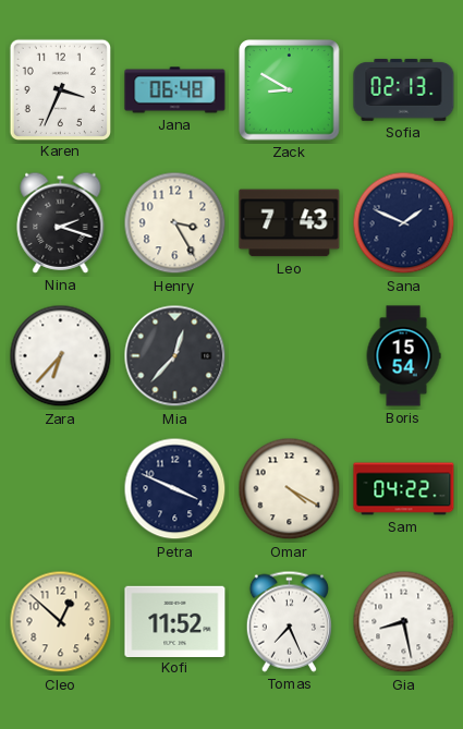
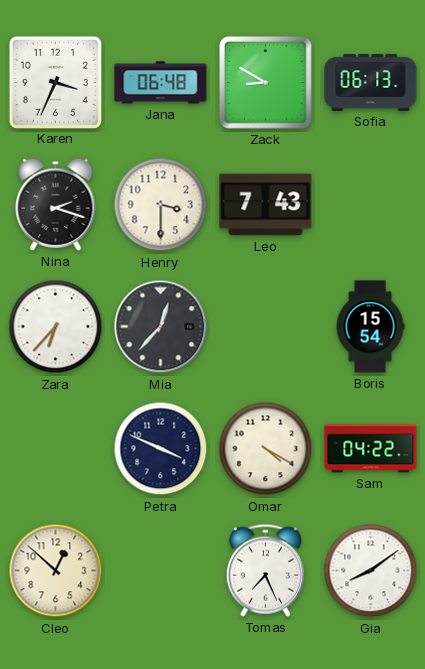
Sofia: 02:13 -> 06:13 (371, 82)
Henry: 3:25 -> 3:30 (161, 205)
Sana: 1:49 -> none (404, 223)
Kofi: 11:52 -> none (175, 621)
Gia: 8:28 -> 8:09 (371, 571)
